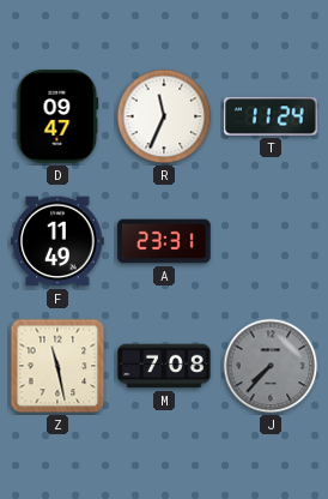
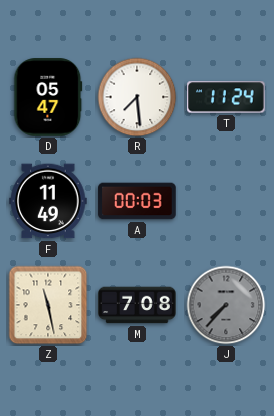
D: 09:47 -> 05:47 (48, 97)
R: 11:34 -> 7:29 (137, 97)
A: 23:31 -> 00:03 (137, 201)
